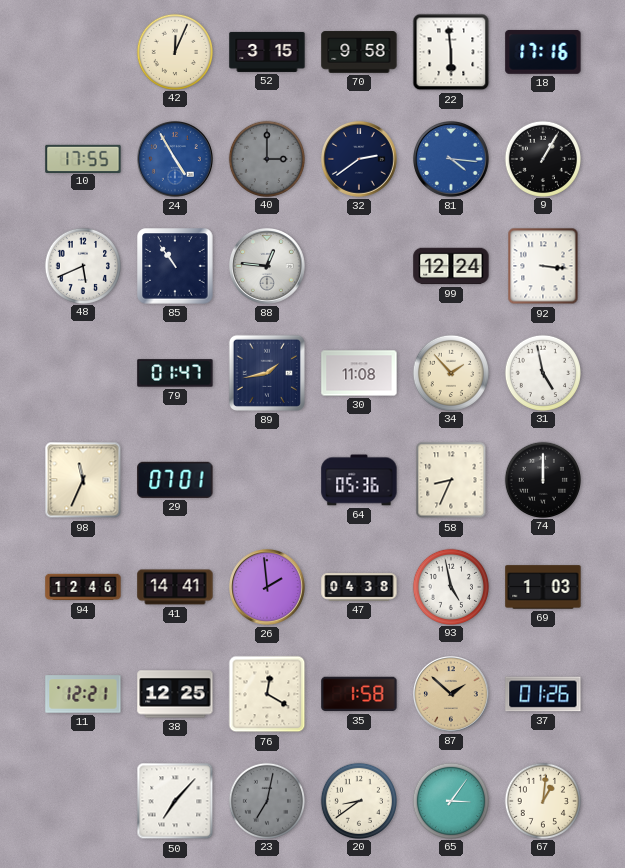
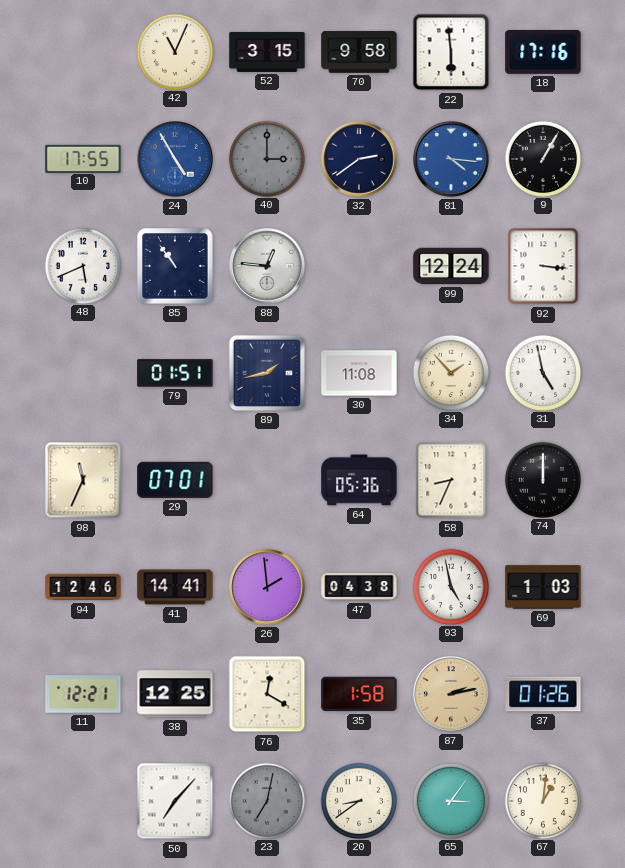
42: 12:04 -> 11:04 (174, 51)
79: 01:47 -> 01:51 (175, 373)
87: 1:52 -> 2:13 (452, 695)
